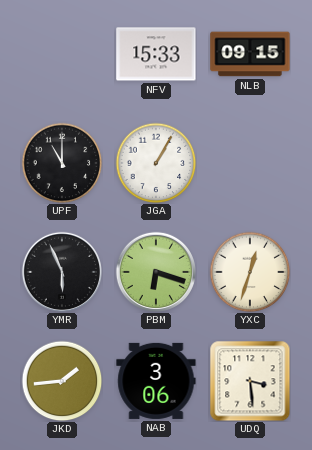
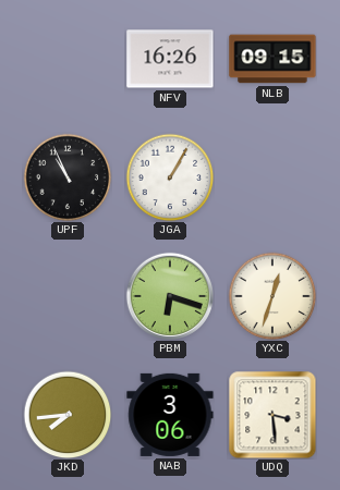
NFV: 15:33 -> 16:26 (170, 59)
UPF: 11:00 -> 10:56 (68, 177)
YMR: 5:56 -> none (62, 272)
JKD: 1:44 -> 7:44 (68, 415)
